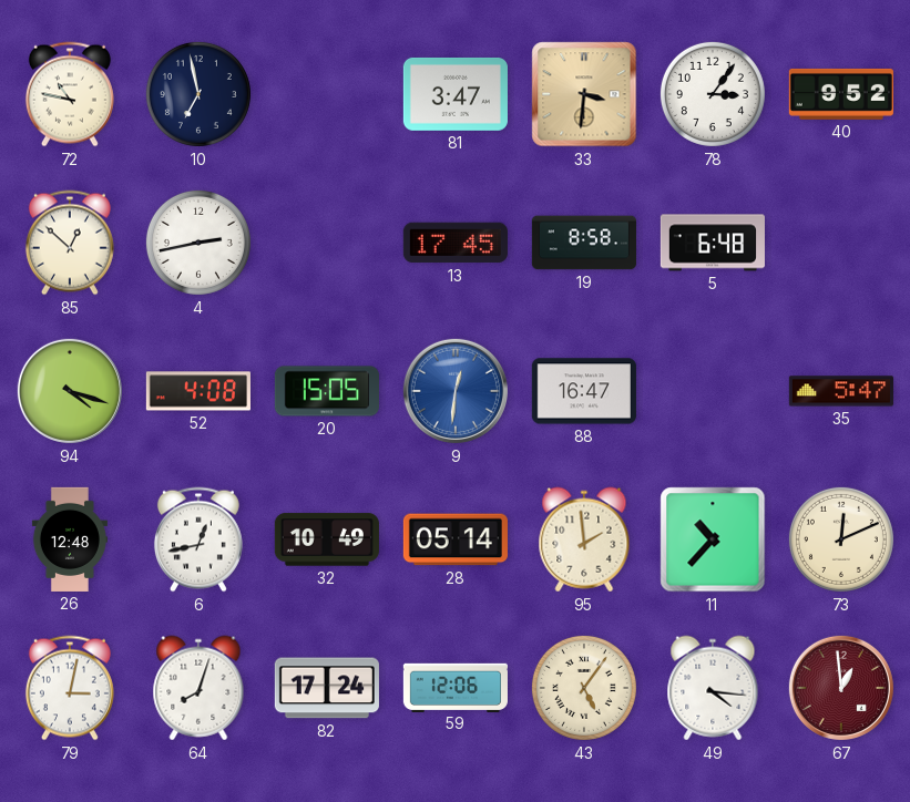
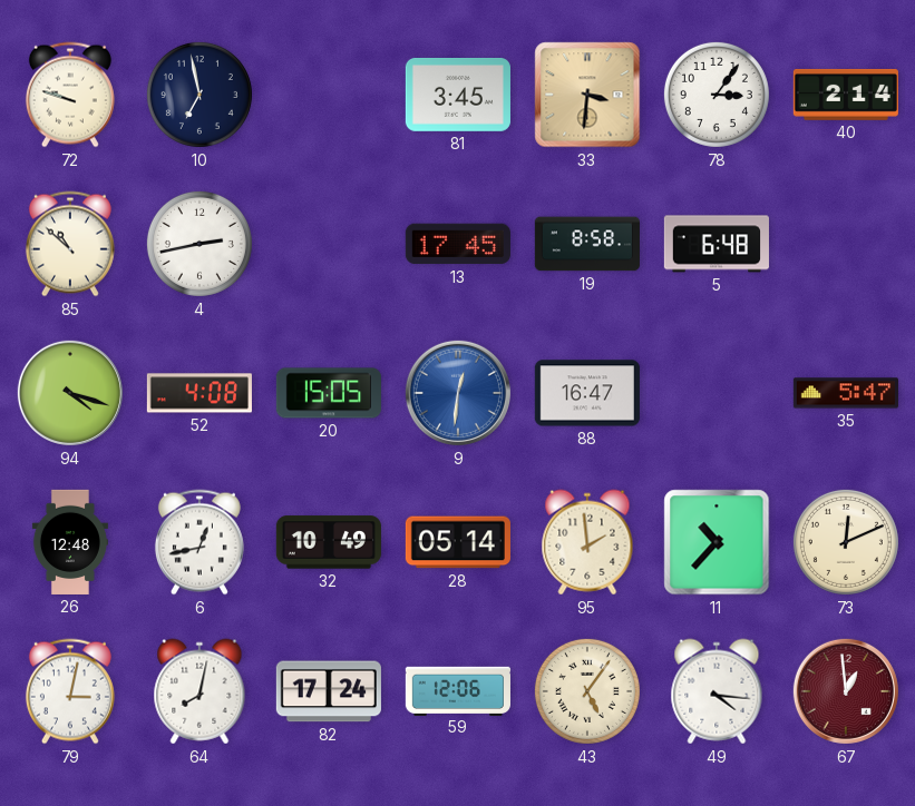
72: 10:47 -> 9:48 (70, 95)
81: 3:47 -> 3:45 (458, 95)
40: 9:52 -> 2:14 (846, 95)
85: 12:52 -> 10:52 (70, 244)
64: 8:03 -> 8:02 (199, 691)
